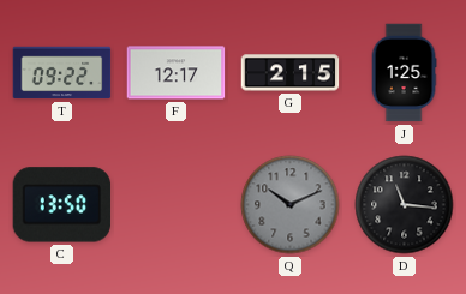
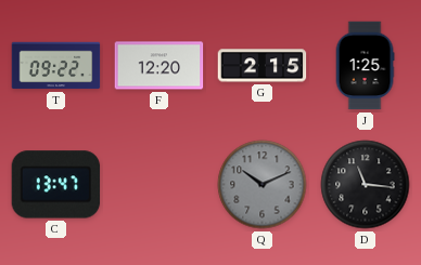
F: 12:17 -> 12:20 (160, 66)
C: 13:50 -> 13:47 (56, 185)
